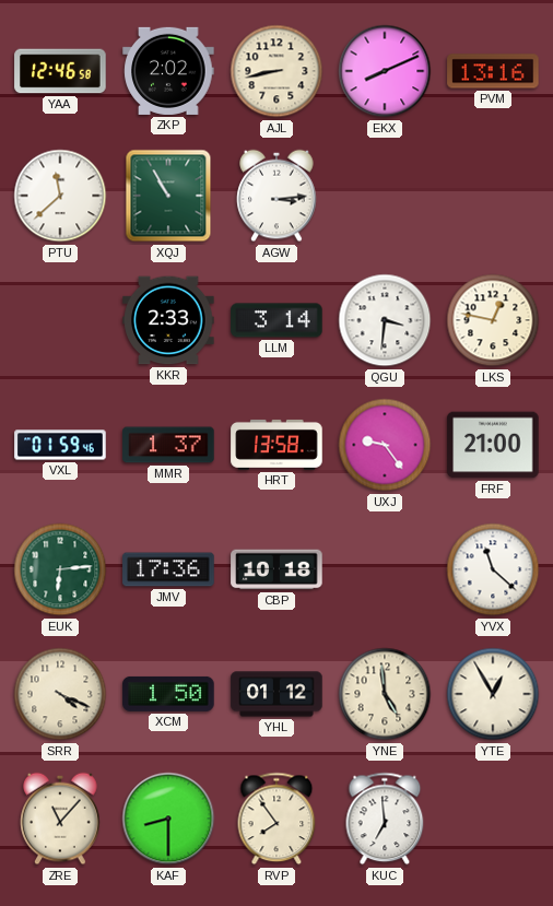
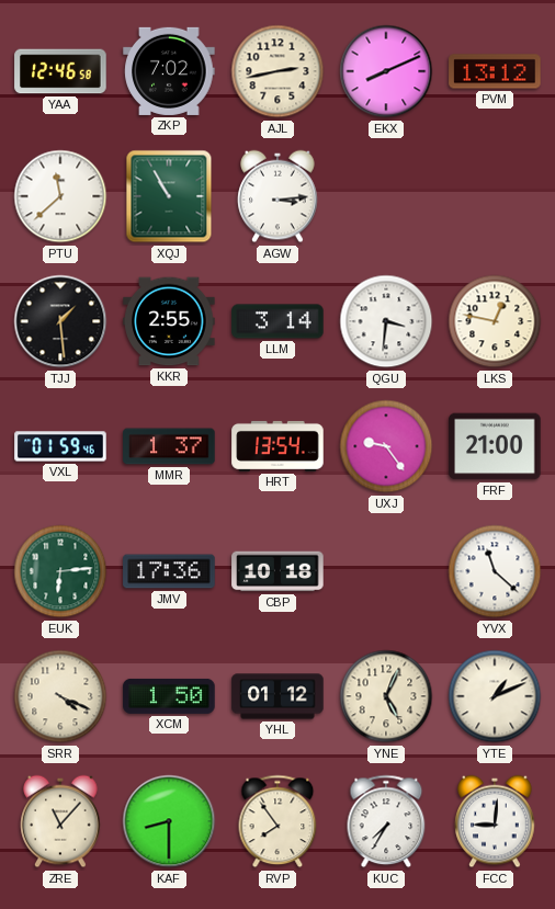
ZKP: 2:02 -> 7:02 (169, 71)
AJL: 8:43 -> 2:43 (277, 71)
PVM: 13:16 -> 13:12 (495, 71)
TJJ: none -> 1:29 (60, 321)
KKR: 2:33 -> 2:55 (169, 321)
HRT: 13:58 -> 13:54 (277, 446)
YNE: 4:59 -> 5:04 (386, 696)
YTE: 12:55 -> 1:11 (495, 696)
KUC: 6:59 -> 7:35 (386, 821)
FCC: none -> 9:01 (495, 821)
